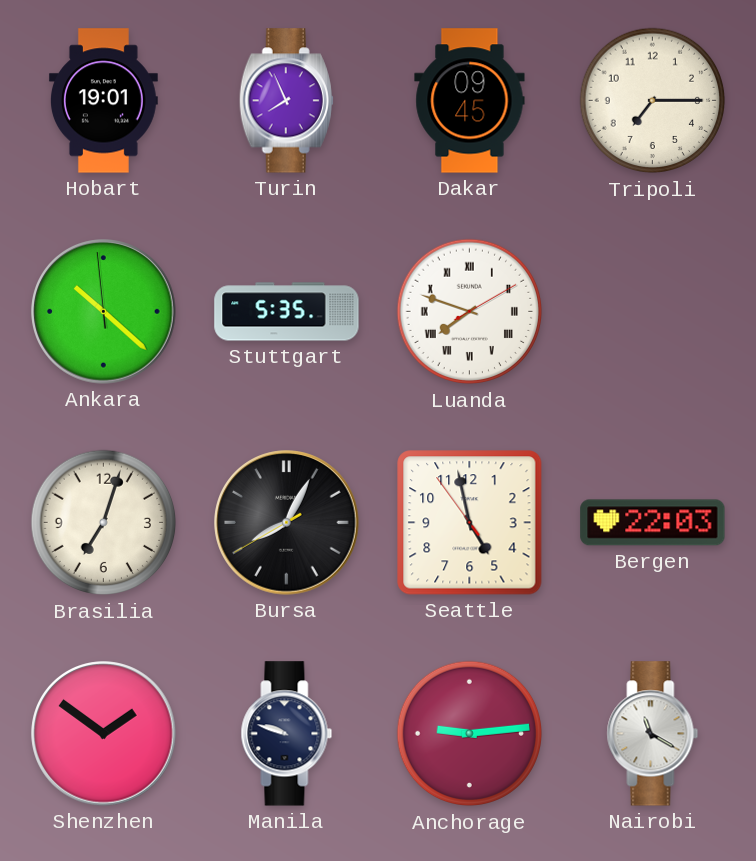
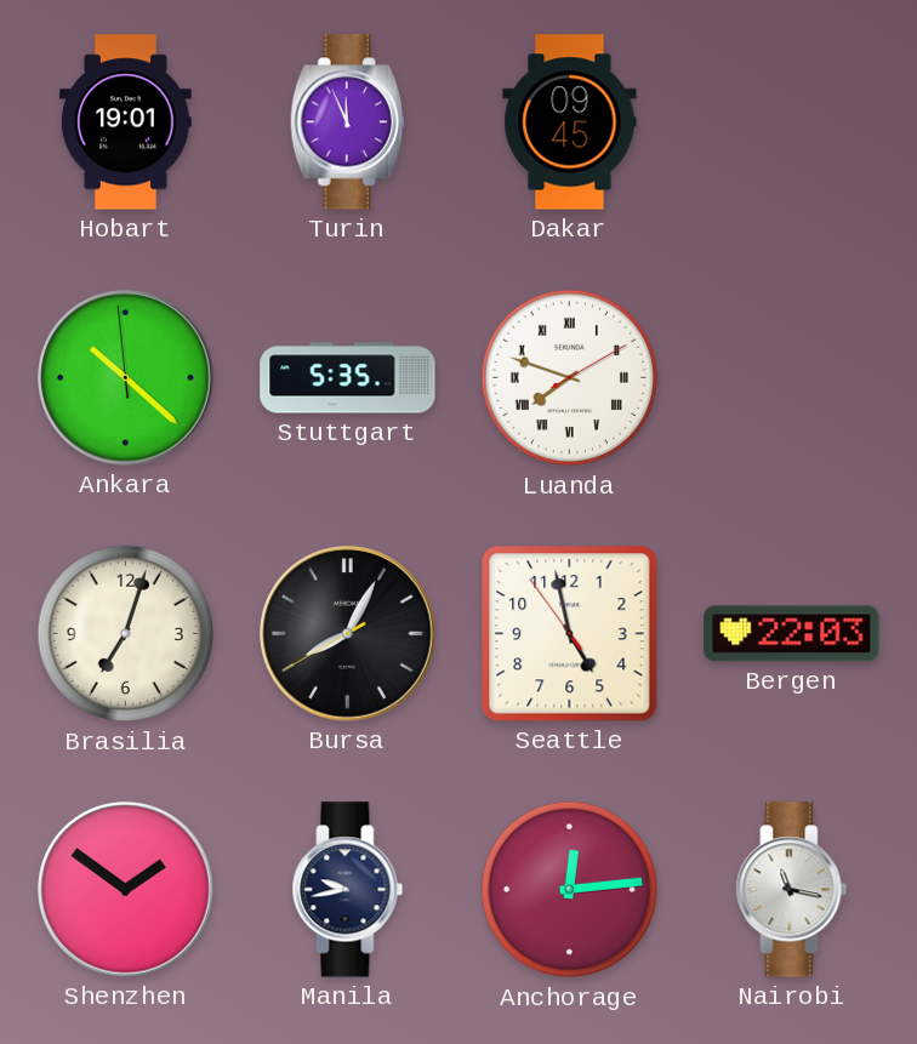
Turin: 7:56 -> 11:56 (347, 122)
Tripoli: 7:15 -> none (653, 101)
Manila: 9:48 -> 9:43 (348, 890)
Anchorage: 9:14 -> 12:14 (570, 890)
Nairobi: 11:20 -> 11:17 (792, 890)
